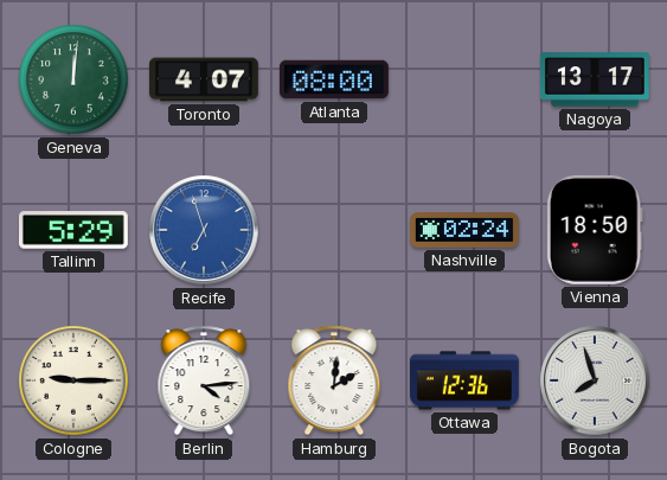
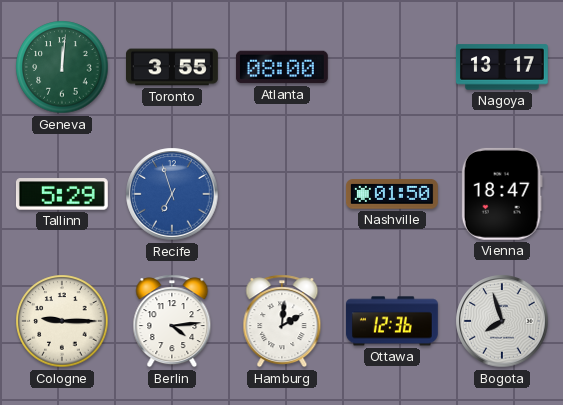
Toronto: 4:07 -> 3:55 (173, 67)
Nashville: 02:24 -> 01:50 (392, 194)
Vienna: 18:50 -> 18:47 (502, 194)
